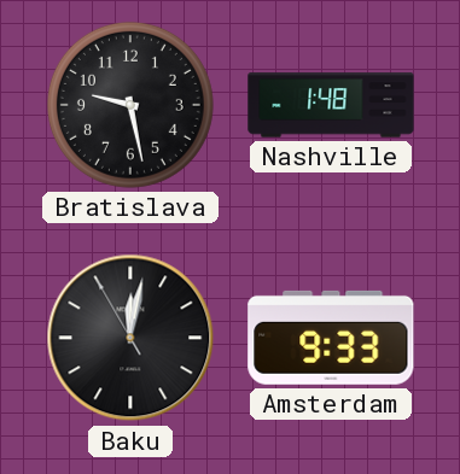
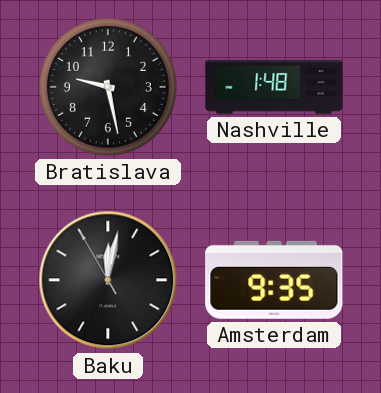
Amsterdam: 9:33 -> 9:35 (274, 280)
